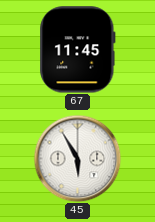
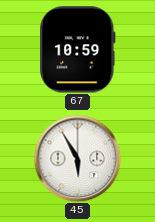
67: 11:45 -> 10:59 (78, 50)
